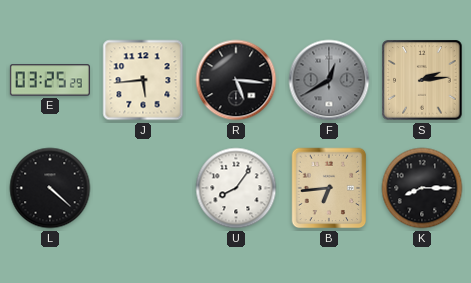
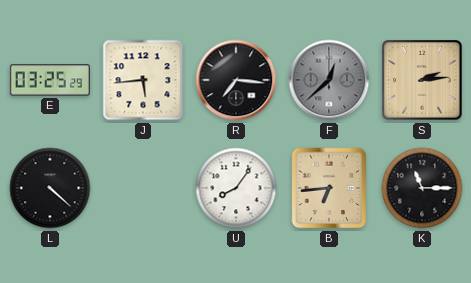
R: 5:16 -> 7:16 (236, 80)
F: 12:40 -> 12:38 (329, 80)
K: 8:15 -> 11:15 (422, 188)
